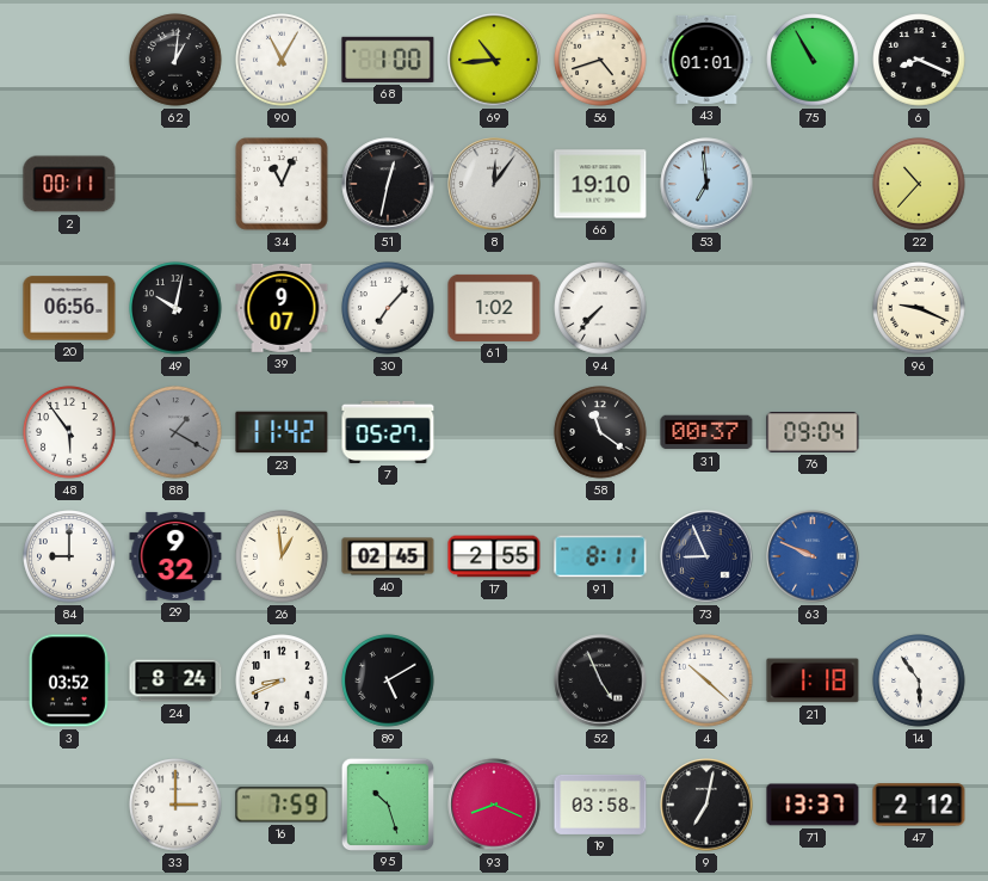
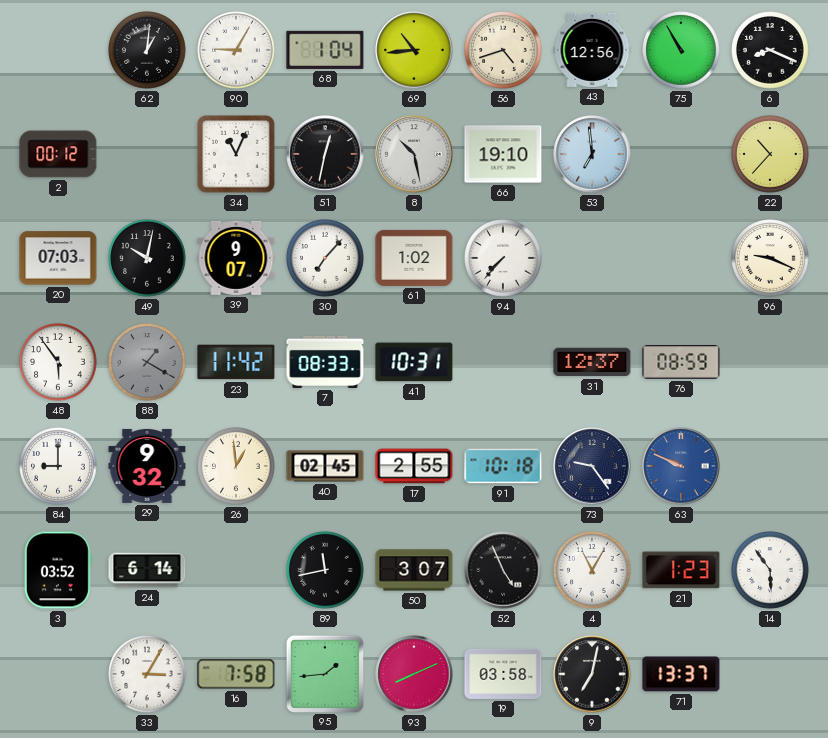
90: 11:05 -> 9:05 (236, 50)
68: 1:00 -> 1:04 (325, 50)
43: 01:01 -> 12:56 (592, 50)
2: 00:11 -> 00:12 (58, 154)
8: 12:06 -> 10:28 (414, 154)
20: 06:56 -> 07:03 (58, 258)
7: 05:27 -> 08:33 (325, 362)
41: none -> 10:31 (414, 362)
58: 11:21 -> none (600, 432)
31: 00:37 -> 12:37 (592, 362)
76: 09:04 -> 08:59 (681, 362)
91: 8:11 -> 10:18 (503, 466)
73: 8:56 -> 9:24 (592, 466)
24: 8:24 -> 6:14 (147, 570)
44: 8:41 -> none (282, 680)
89: 5:10 -> 11:43 (325, 570)
50: none -> 3:07 (414, 570)
4: 10:22 -> 11:05 (592, 570)
21: 1:18 -> 1:23 (681, 570)
33: 3:00 -> 3:05 (147, 674)
16: 7:59 -> 7:58 (236, 674)
95: 10:27 -> 1:44 (324, 673)
93: 8:19 -> 8:11 (414, 674)
47: 2:12 -> none (919, 805)
